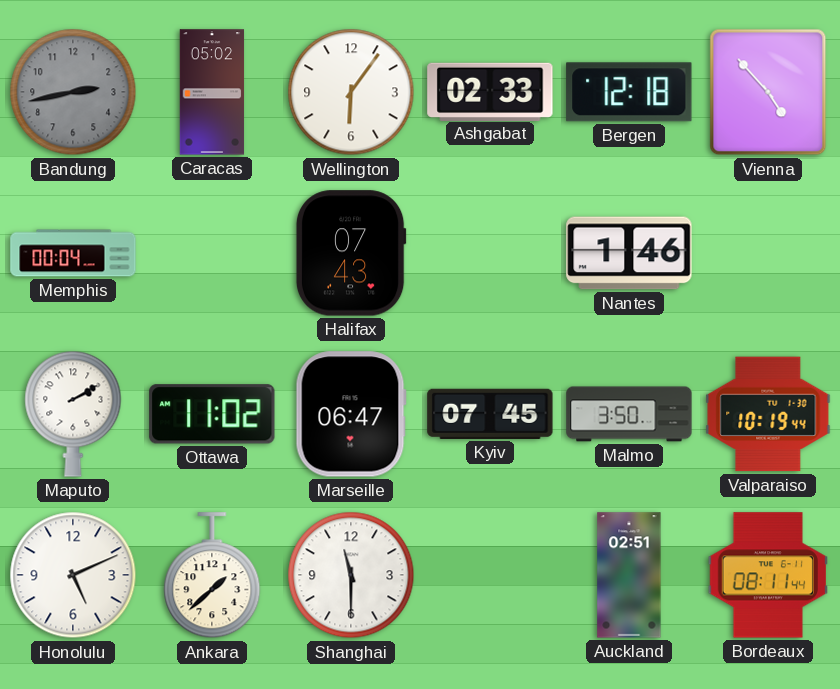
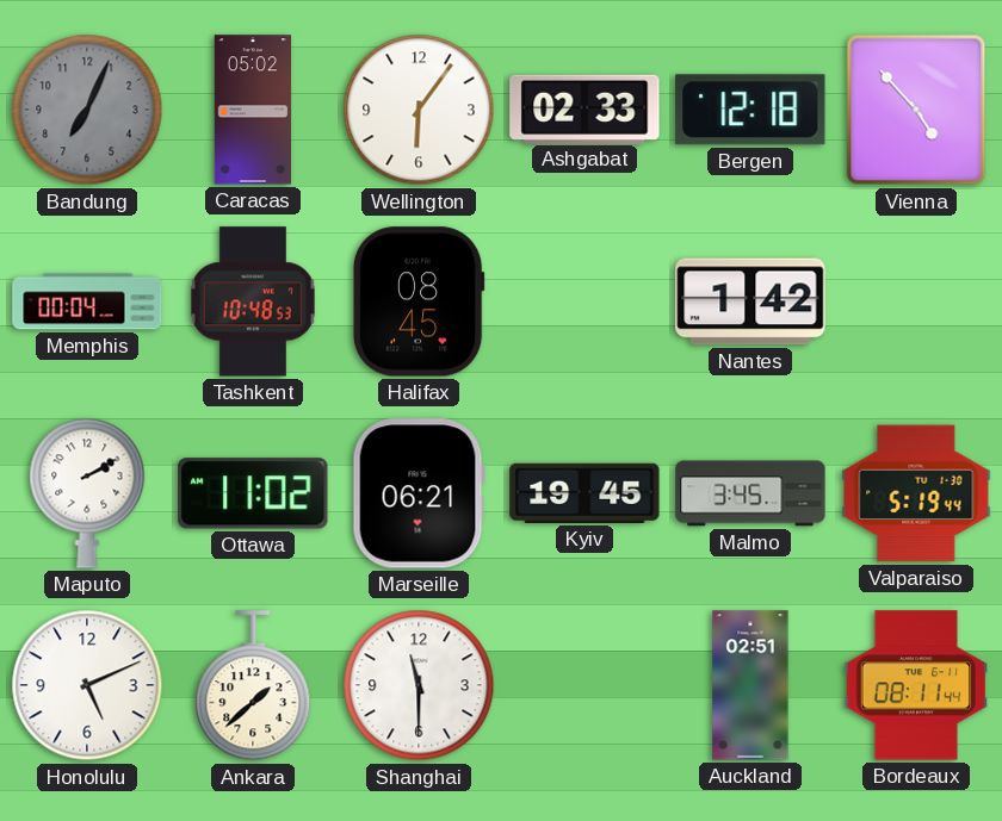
Bandung: 2:43 -> 7:04 (87, 110)
Tashkent: none -> 10:48 (253, 301)
Halifax: 07:43 -> 08:45 (419, 301)
Nantes: 1:46 -> 1:42 (750, 301)
Marseille: 06:47 -> 06:21 (419, 493)
Kyiv: 07:45 -> 19:45 (584, 493)
Malmo: 3:50 -> 3:45 (750, 493)
Valparaiso: 10:19 -> 5:19 (916, 493)
